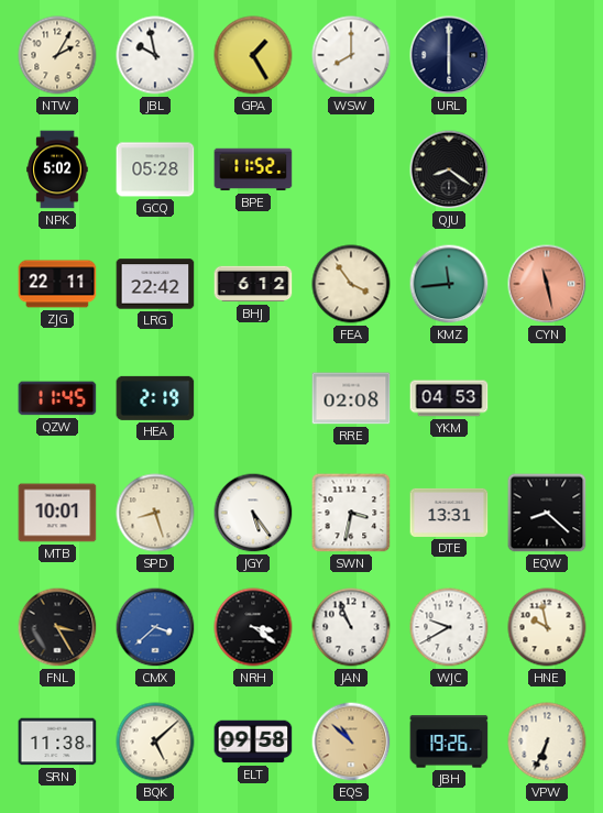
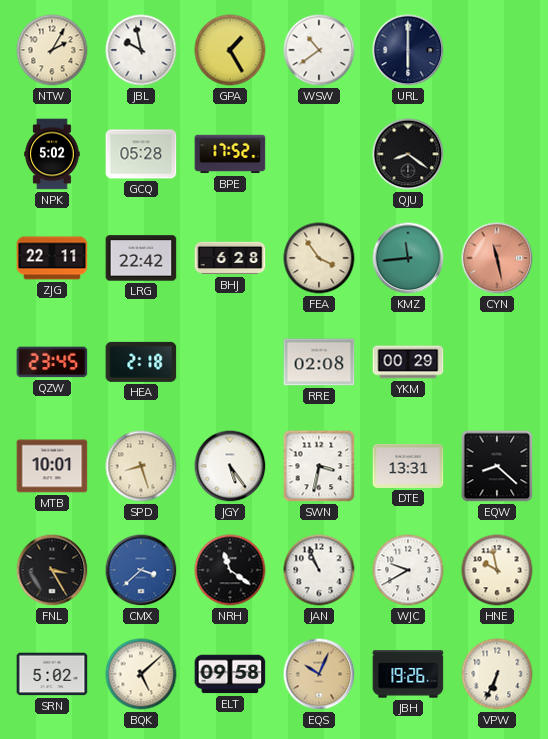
WSW: 8:00 -> 10:39 (319, 50)
BPE: 11:52 -> 17:52 (230, 154)
BHJ: 6:12 -> 6:28 (230, 258)
QZW: 11:45 -> 23:45 (52, 362)
HEA: 2:19 -> 2:18 (141, 362)
YKM: 04:53 -> 00:29 (408, 362)
NRH: 3:21 -> 11:21 (230, 570)
SRN: 11:38 -> 5:02 (52, 674)
EQS: 10:52 -> 10:04 (319, 674)
